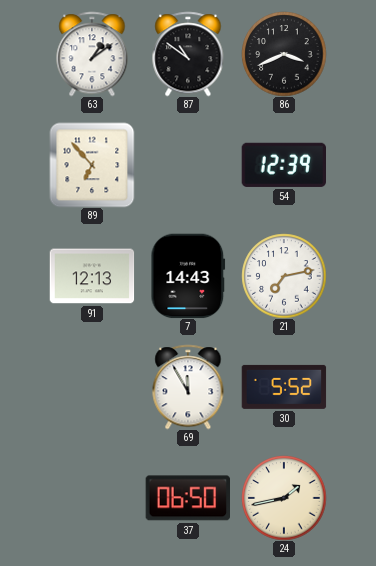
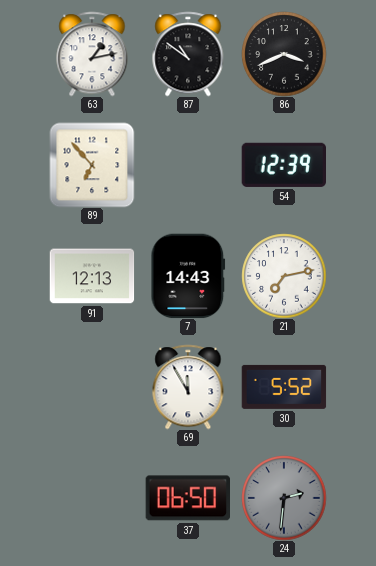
63: 1:09 -> 1:13 (92, 54)
24: 1:43 -> 2:31 (284, 498)
24 dial: cream -> grey (284, 498)
